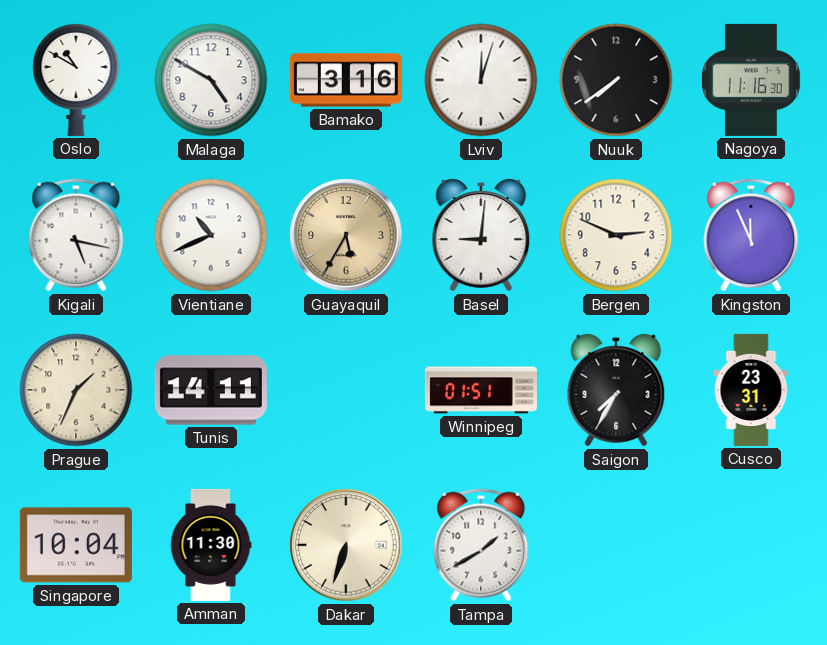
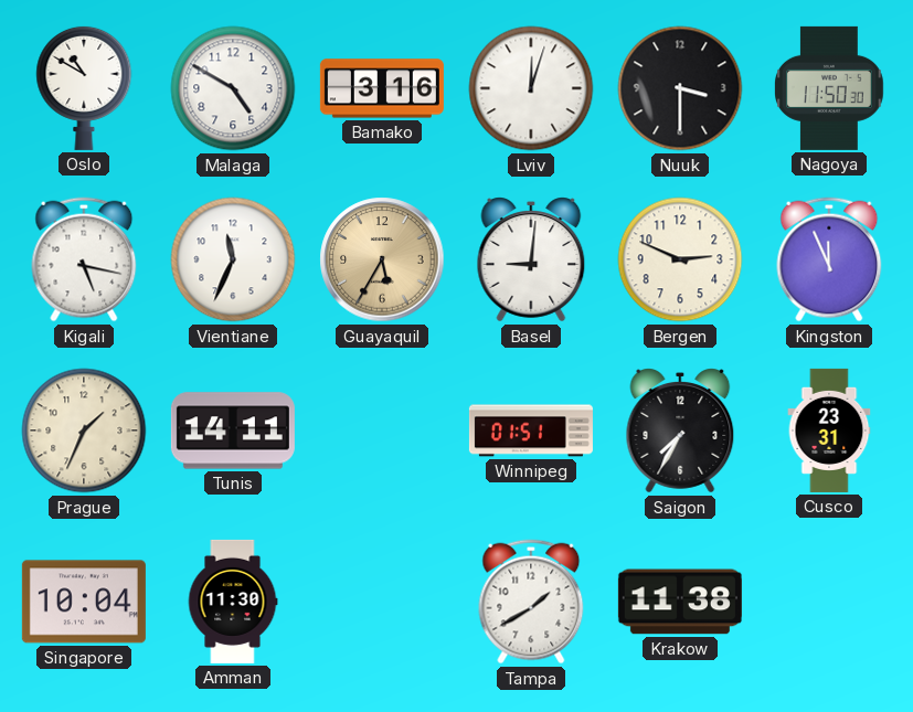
Nuuk: 7:39 -> 3:30 (680, 88)
Nagoya: 11:16 -> 11:50 (830, 88)
Vientiane: 10:41 -> 11:34 (233, 259)
Dakar: 6:33 -> none (346, 545)
Krakow: none -> 11:38 (680, 602)
